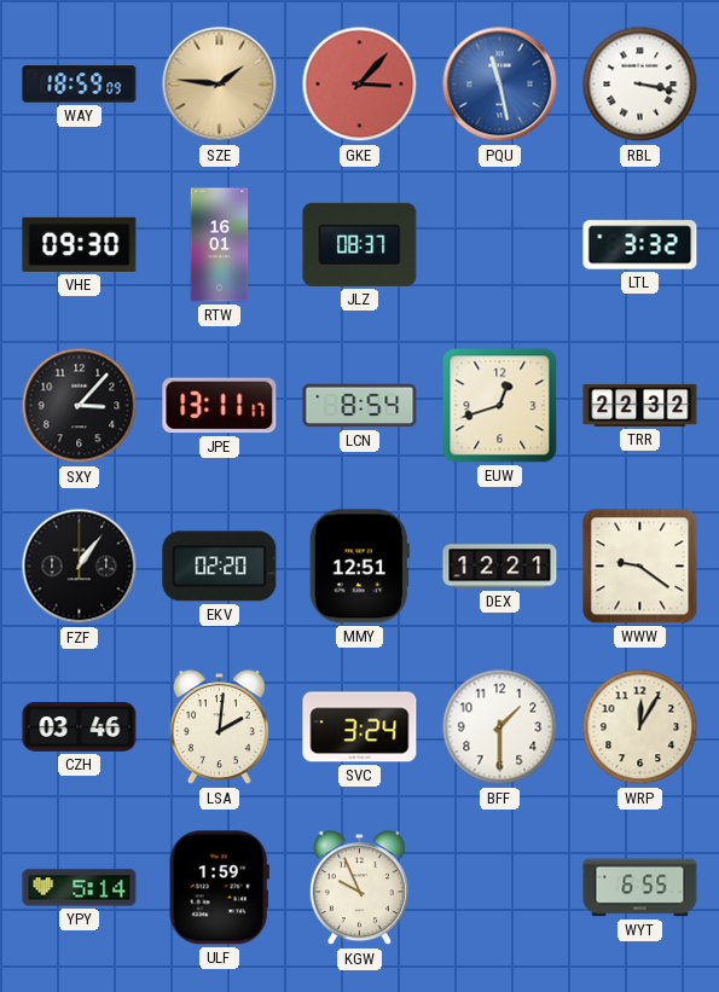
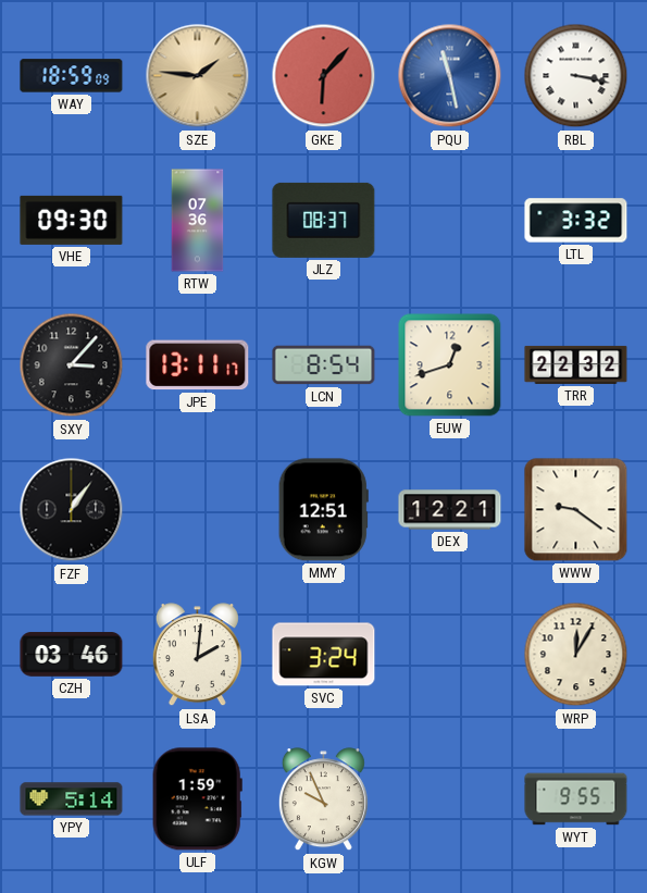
GKE: 3:07 -> 6:07 (324, 76)
RTW: 16:01 -> 07:36 (198, 221)
EKV: 02:20 -> none (220, 567)
BFF: 1:30 -> none (500, 727)
WYT: 6:55 -> 9:55 (576, 799)
